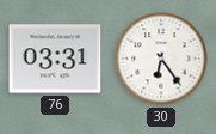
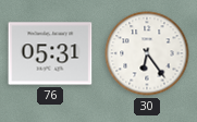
76: 03:31 -> 05:31 (50, 53)
